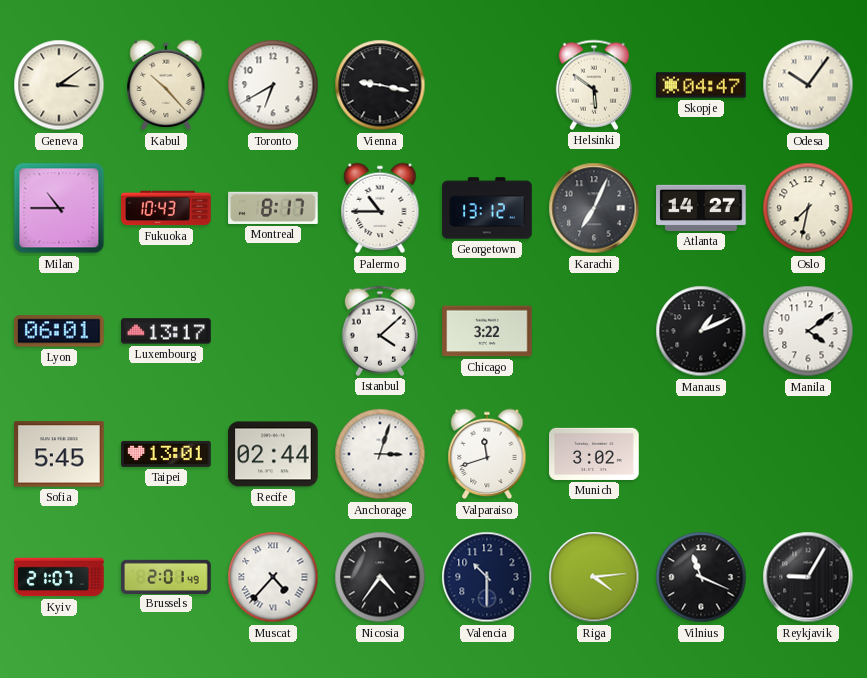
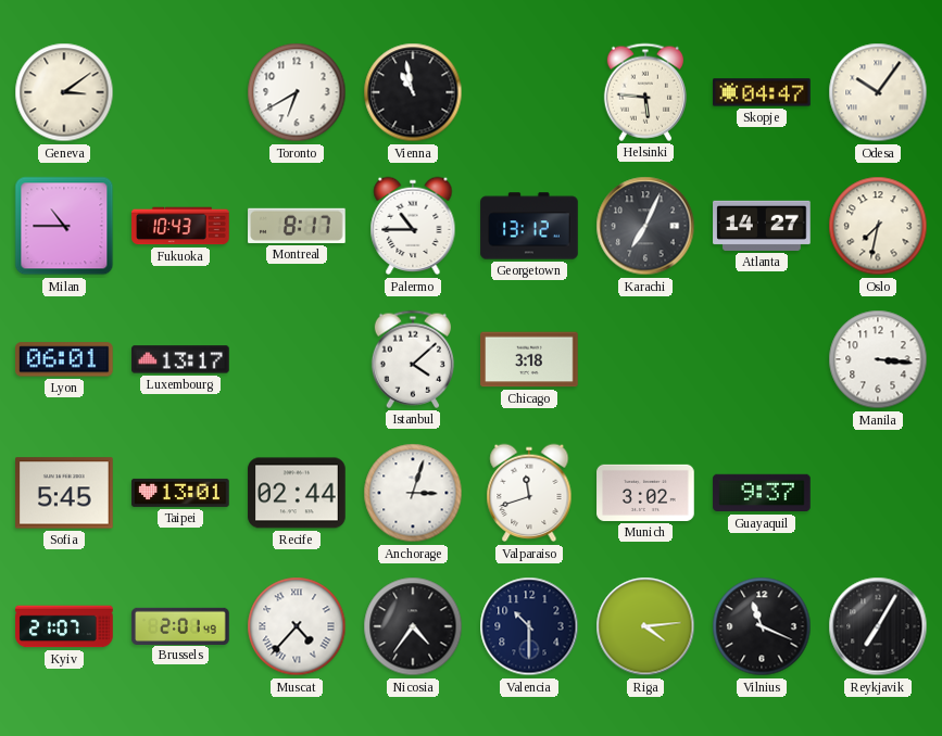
Kabul: 10:23 -> none (166, 85)
Vienna: 9:17 -> 10:58 (413, 92)
Helsinki: 5:51 -> 5:46 (645, 92)
Chicago: 3:22 -> 3:18 (529, 359)
Manaus: 1:11 -> none (701, 331)
Manila: 4:09 -> 3:16 (878, 359)
Guayaquil: none -> 9:37 (762, 493)
Reykjavik: 9:05 -> 7:05 (878, 626)
